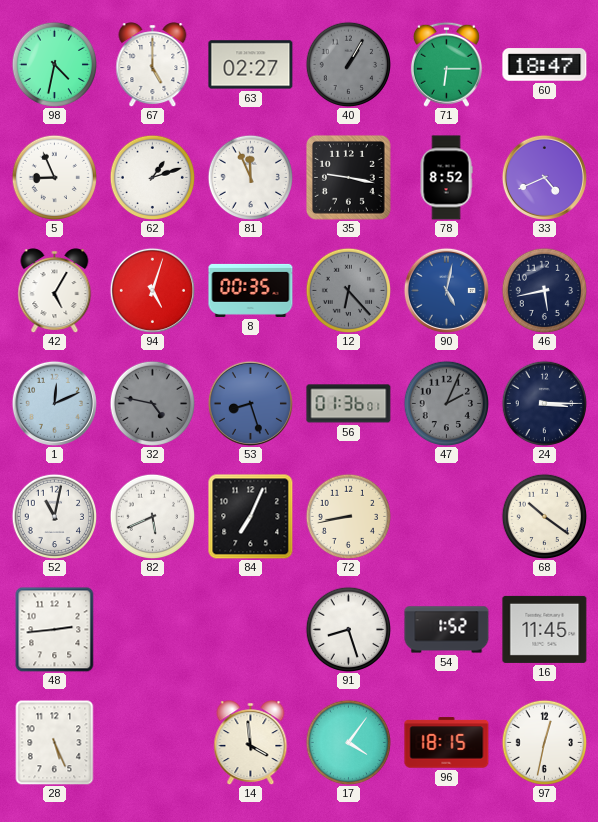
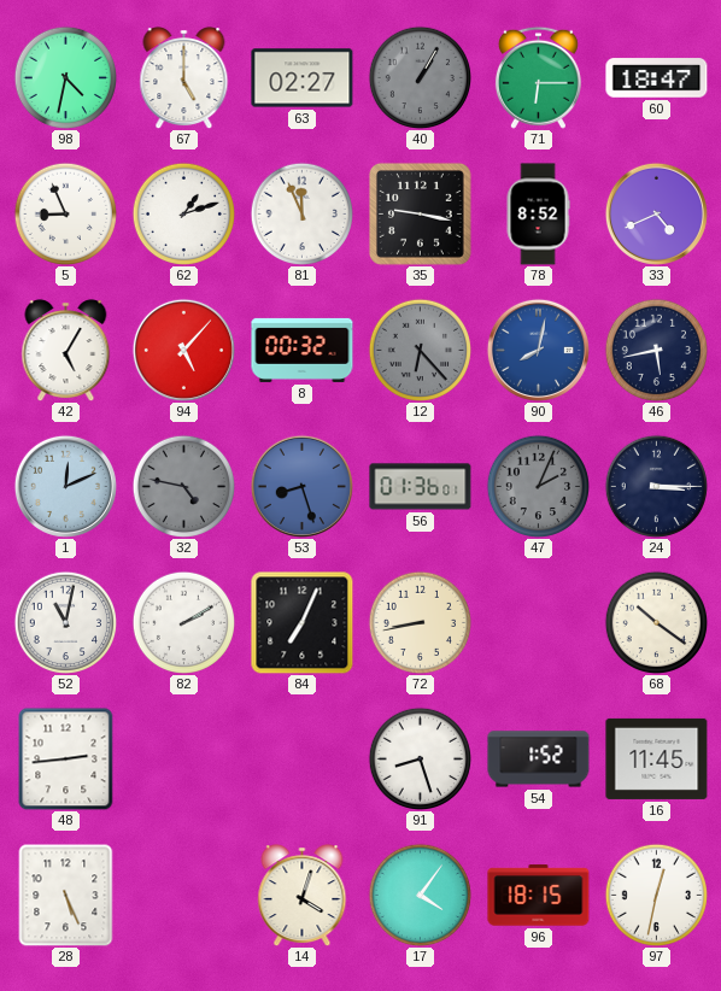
94: 5:03 -> 5:07 (183, 350)
8: 00:35 -> 00:32 (303, 350)
90: 5:02 -> 8:02 (538, 350)
82: 5:41 -> 2:10 (183, 622)
14: 3:59 -> 4:03 (303, 896)
